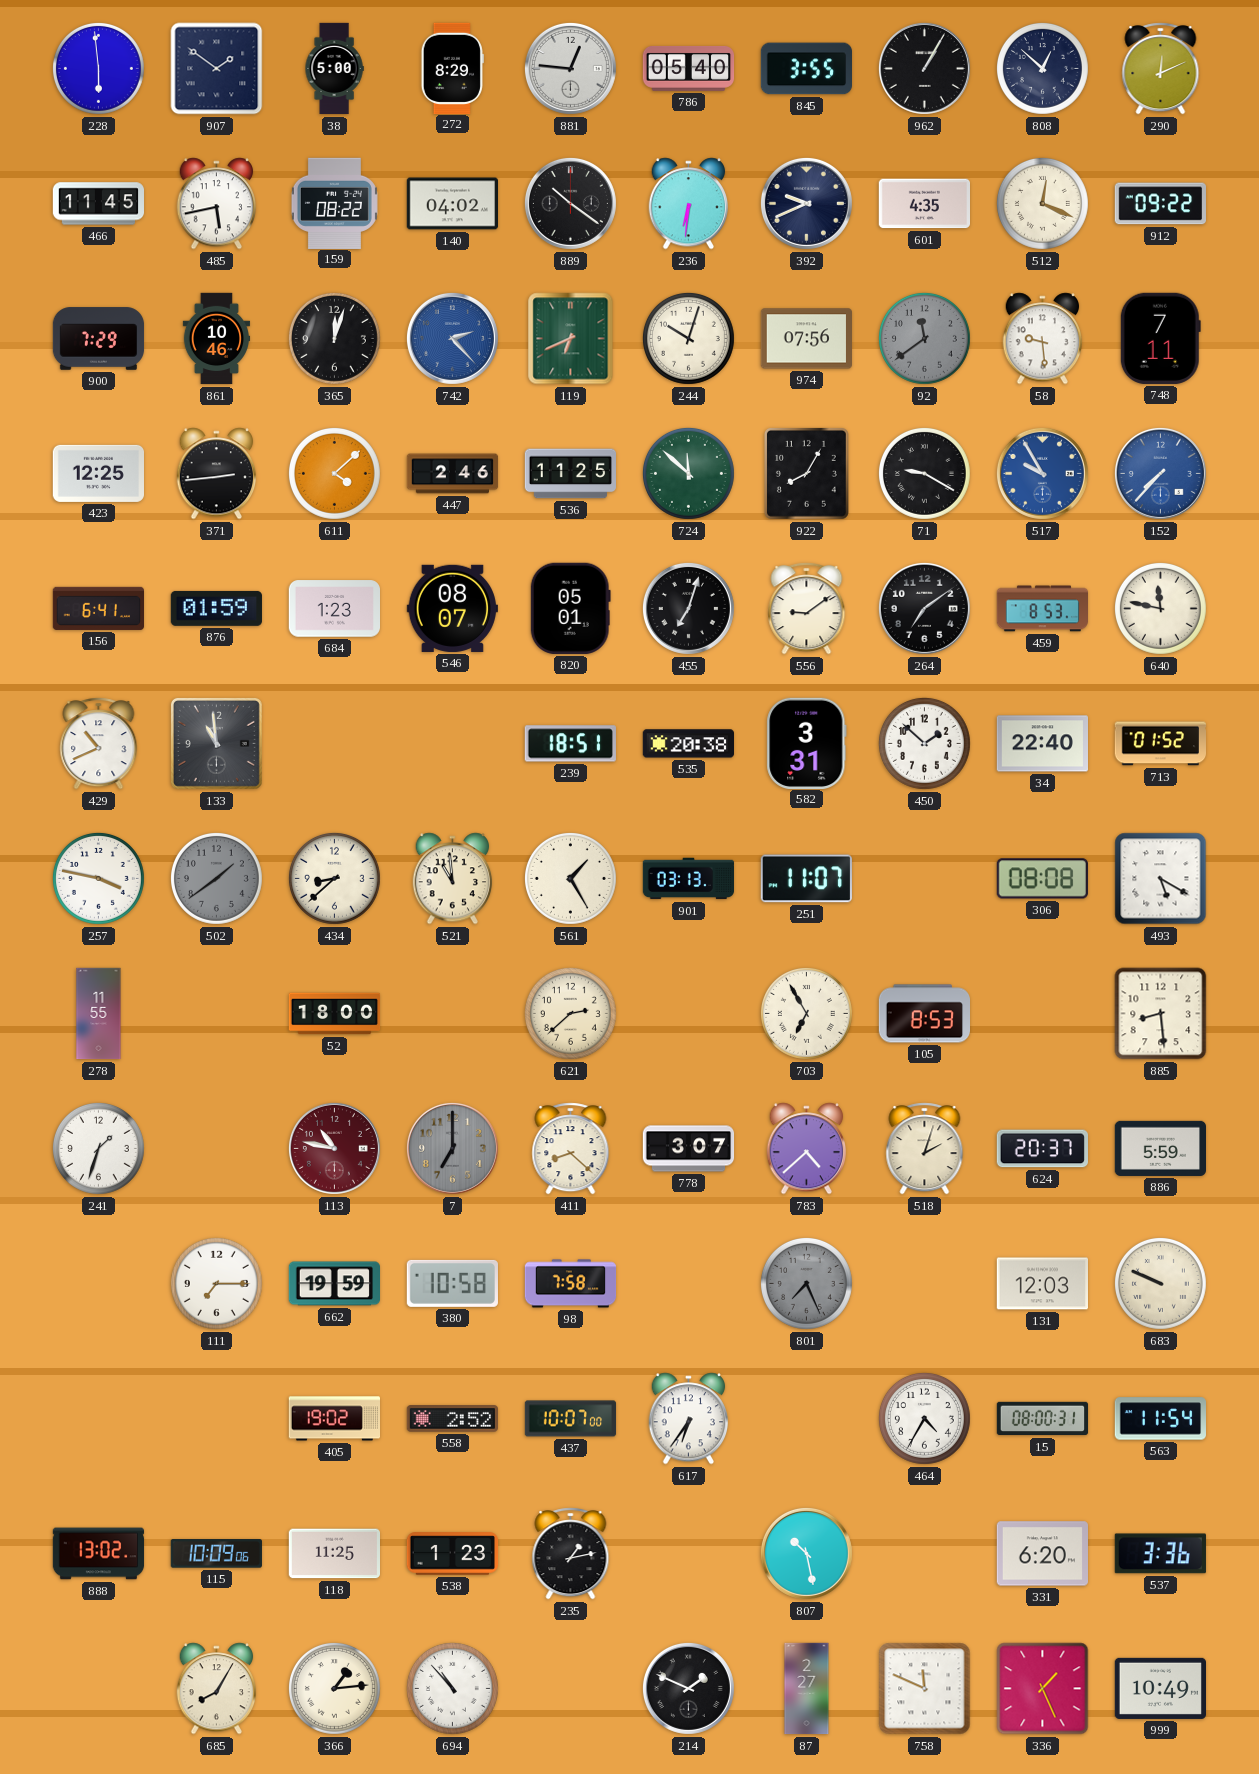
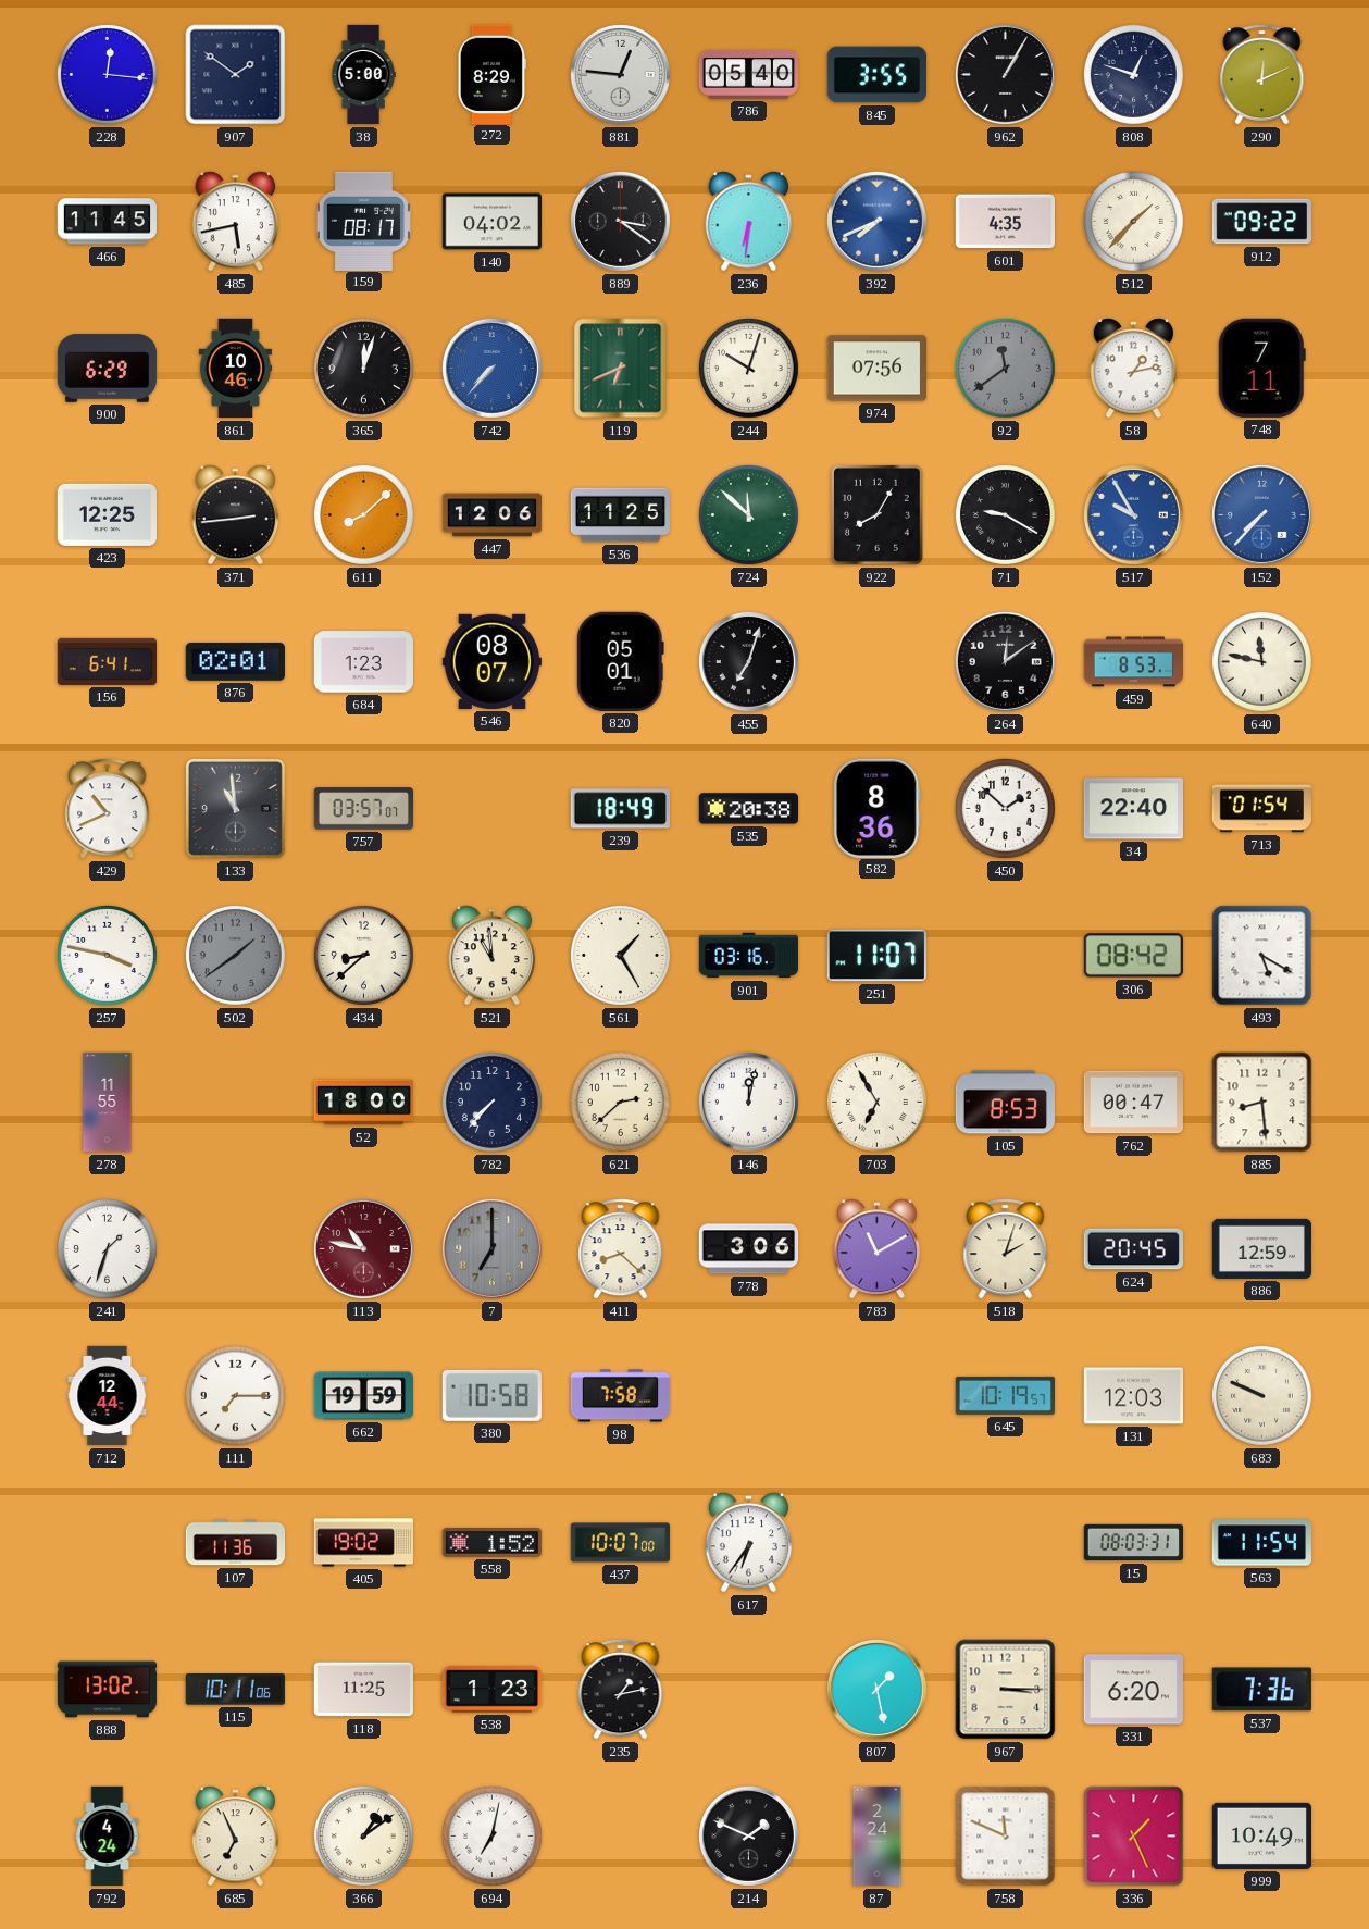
228: 5:59 -> 12:16 (107, 74)
808: 12:52 -> 12:48 (1133, 74)
159: 08:22 -> 08:17 (363, 221)
889: 10:21 -> 3:21 (620, 221)
392: 9:41 -> 7:41 (876, 221)
392 dial: navy -> blue (876, 221)
512: 12:19 -> 1:37 (1133, 221)
900: 7:29 -> 6:29 (108, 369)
742: 2:23 -> 7:37 (491, 368)
58: 9:29 -> 1:13 (1134, 369)
611: 4:08 -> 8:08 (363, 514)
447: 2:46 -> 12:06 (493, 515)
876: 01:59 -> 02:01 (235, 661)
556: 9:09 -> none (807, 609)
264: 7:09 -> 12:09 (1005, 661)
757: none -> 03:57 (364, 809)
239: 18:51 -> 18:49 (620, 809)
582: 3:31 -> 8:36 (878, 808)
713: 01:52 -> 01:54 (1261, 809)
901: 03:13 -> 03:16 (748, 956)
306: 08:08 -> 08:42 (1133, 956)
782: none -> 7:37 (491, 1102)
146: none -> 12:02 (748, 1102)
762: none -> 00:47 (1133, 1103)
778: 3:07 -> 3:06 (749, 1249)
783: 4:38 -> 11:10 (878, 1249)
624: 20:37 -> 20:45 (1133, 1249)
886: 5:59 -> 12:59 (1261, 1248)
712: none -> 12:44 (108, 1396)
801: 7:26 -> none (806, 1283)
645: none -> 10:19 (1005, 1395)
107: none -> 11:36 (236, 1543)
558: 2:52 -> 1:52 (491, 1543)
464: 4:35 -> none (924, 1418)
15: 08:00 -> 08:03 (1134, 1543)
115: 10:09 -> 10:11 (235, 1690)
807: 10:28 -> 1:28 (876, 1689)
967: none -> 3:15 (1006, 1690)
537: 3:36 -> 7:36 (1261, 1690)
792: none -> 4:24 (108, 1837)
685: 8:05 -> 6:56 (236, 1837)
366: 1:14 -> 1:09 (363, 1835)
694: 10:53 -> 7:02 (491, 1835)
87: 2:27 -> 2:24 (878, 1837)
